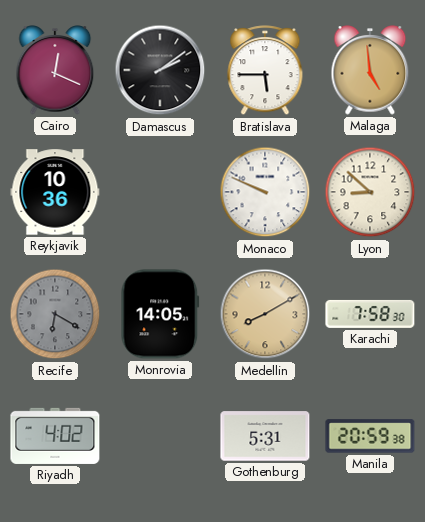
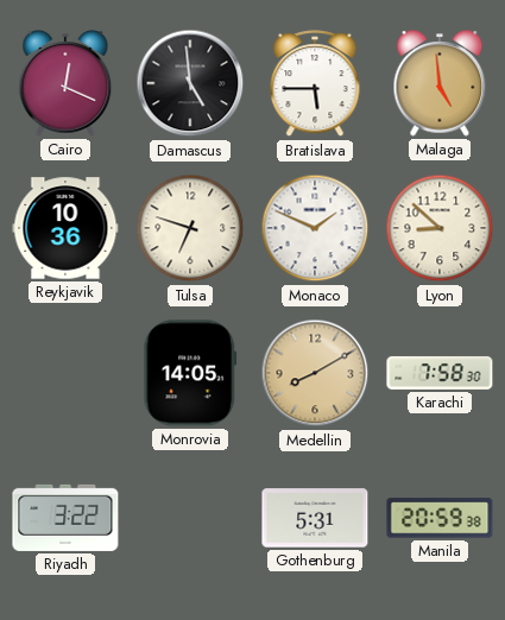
Damascus: 2:09 -> 4:59 (190, 83)
Tulsa: none -> 6:48 (190, 228)
Monaco: 9:49 -> 1:49 (315, 228)
Recife: 6:20 -> none (55, 314)
Riyadh: 4:02 -> 3:22 (65, 518)
